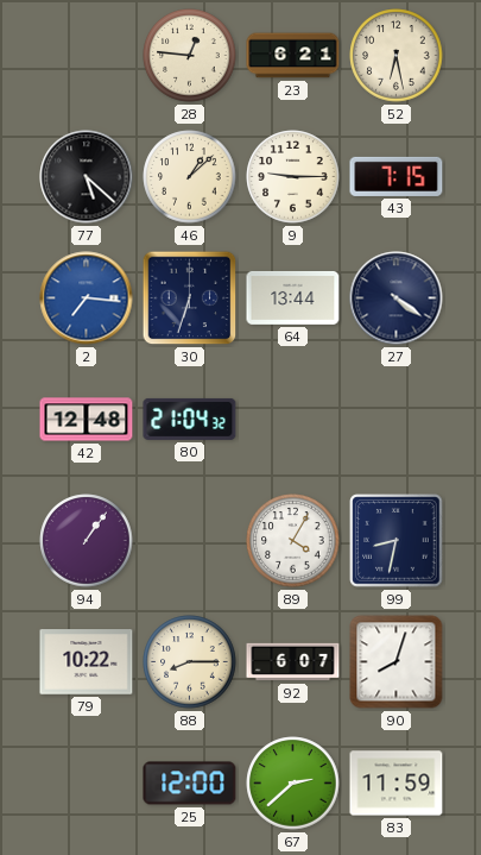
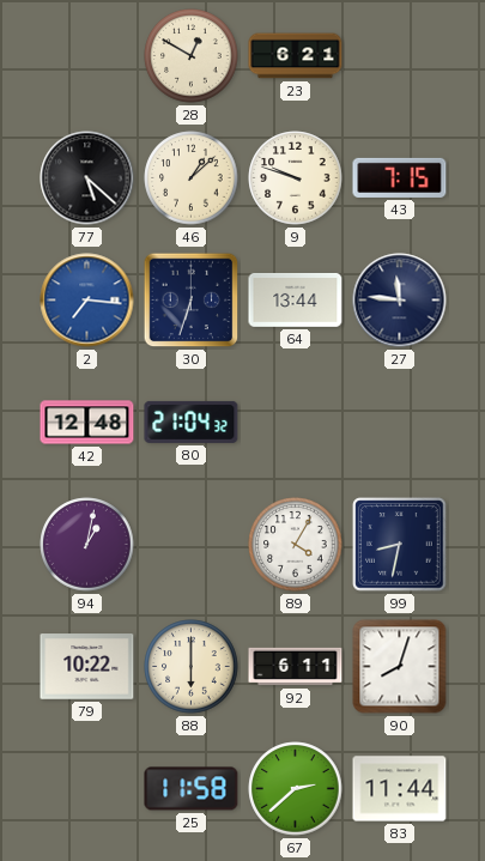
28: 12:46 -> 12:50 (192, 56)
52: 6:28 -> none (397, 56)
9: 9:15 -> 9:48 (296, 178)
27: 4:21 -> 11:46 (400, 301)
94: 1:06 -> 1:02 (87, 545)
88: 8:15 -> 6:00 (192, 667)
92: 6:07 -> 6:11 (296, 667)
25: 12:00 -> 11:58 (192, 789)
83: 11:59 -> 11:44 (400, 789)
